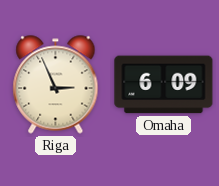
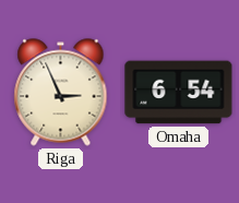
Omaha: 6:09 -> 6:54 (179, 93)
